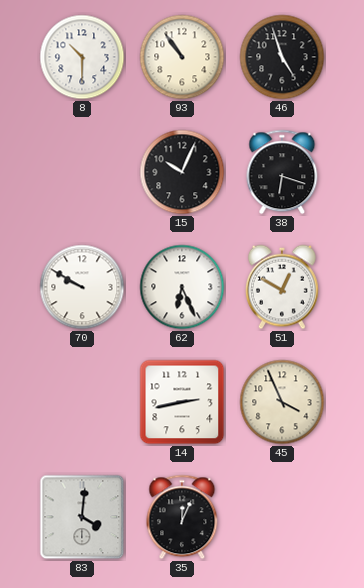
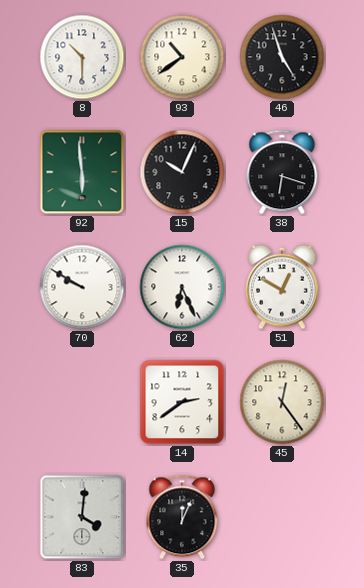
93: 10:54 -> 10:39 (182, 57)
92: none -> 5:59 (82, 172)
14: 2:43 -> 2:39 (182, 402)
45: 3:56 -> 12:24 (282, 402)
